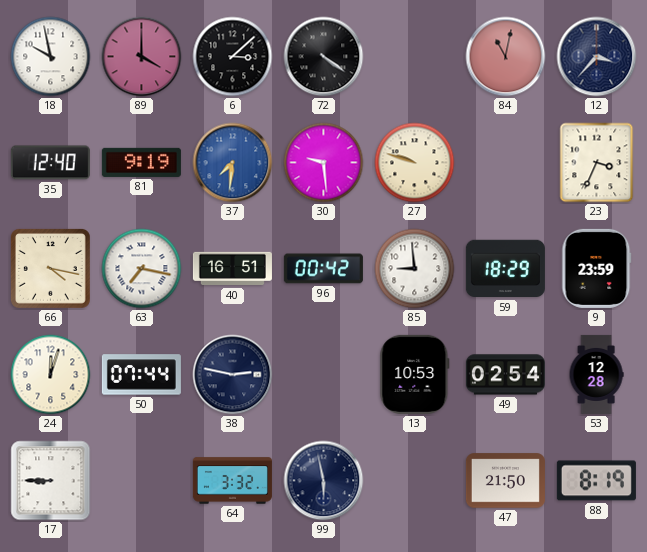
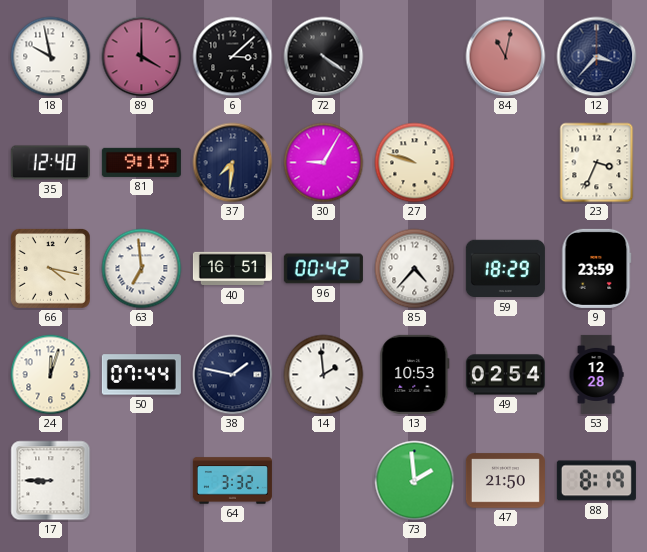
37 dial: blue -> navy (233, 163)
30: 9:29 -> 9:05 (324, 163)
63: 7:17 -> 6:59 (142, 269)
85: 8:59 -> 4:37 (415, 269)
38: 2:47 -> 1:47 (233, 375)
14: none -> 1:59 (324, 375)
99: 5:58 -> none (324, 481)
73: none -> 1:59 (415, 481)
